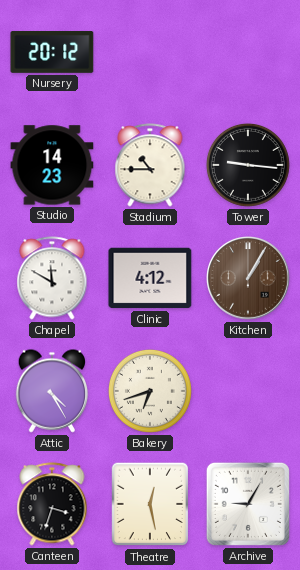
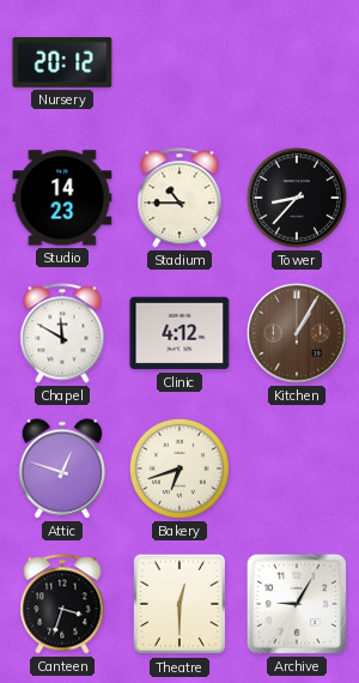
Tower: 9:16 -> 8:37 (297, 198)
Attic: 4:25 -> 12:48 (62, 469)
Theatre: 12:28 -> 12:30 (180, 604)
